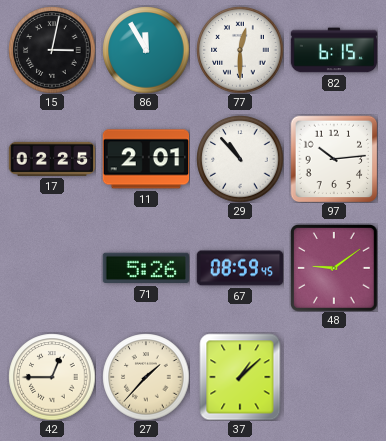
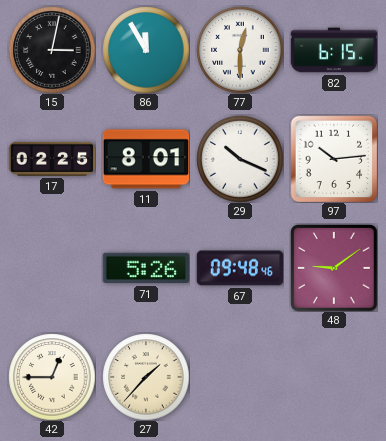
11: 2:01 -> 8:01 (146, 159)
29: 10:53 -> 10:19 (240, 159)
67: 08:59 -> 09:48 (240, 268)
37: 1:08 -> none (240, 377)
